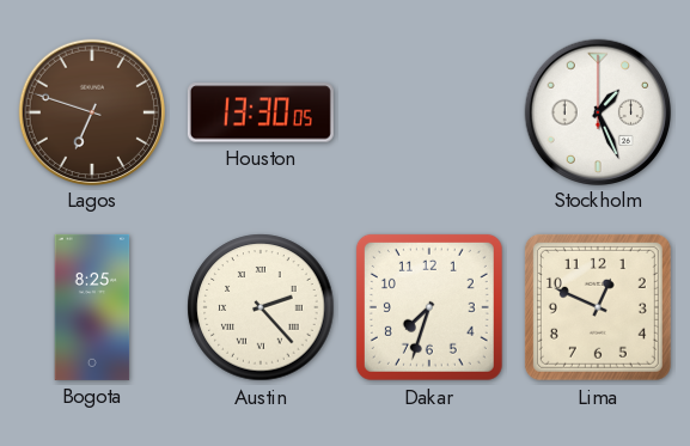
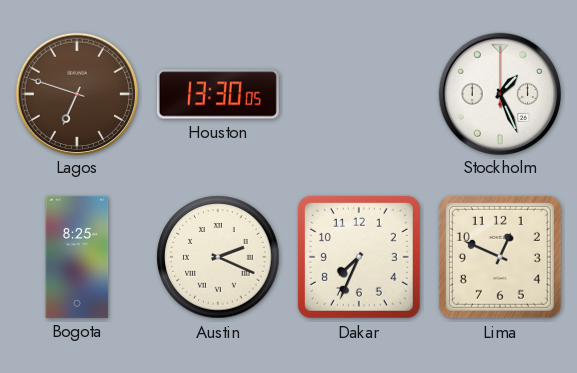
Austin: 2:23 -> 2:19 (218, 257)
Dakar: 7:33 -> 7:34 (359, 257)
